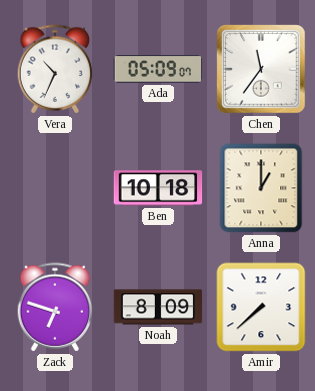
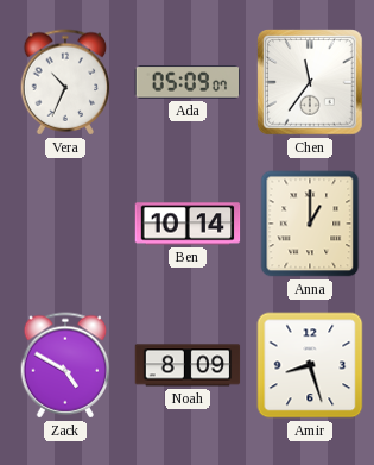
Ben: 10:18 -> 10:14 (188, 224)
Zack: 6:48 -> 4:50 (65, 365)
Amir: 7:38 -> 8:27 (310, 365)
